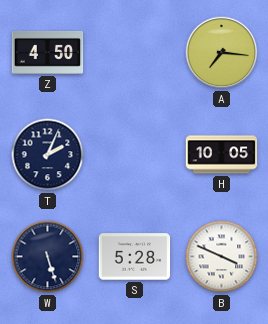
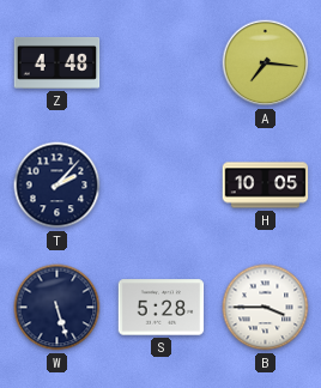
Z: 4:50 -> 4:48 (57, 62)
T: 2:04 -> 2:07 (57, 186)
B: 3:49 -> 3:45 (266, 308)
